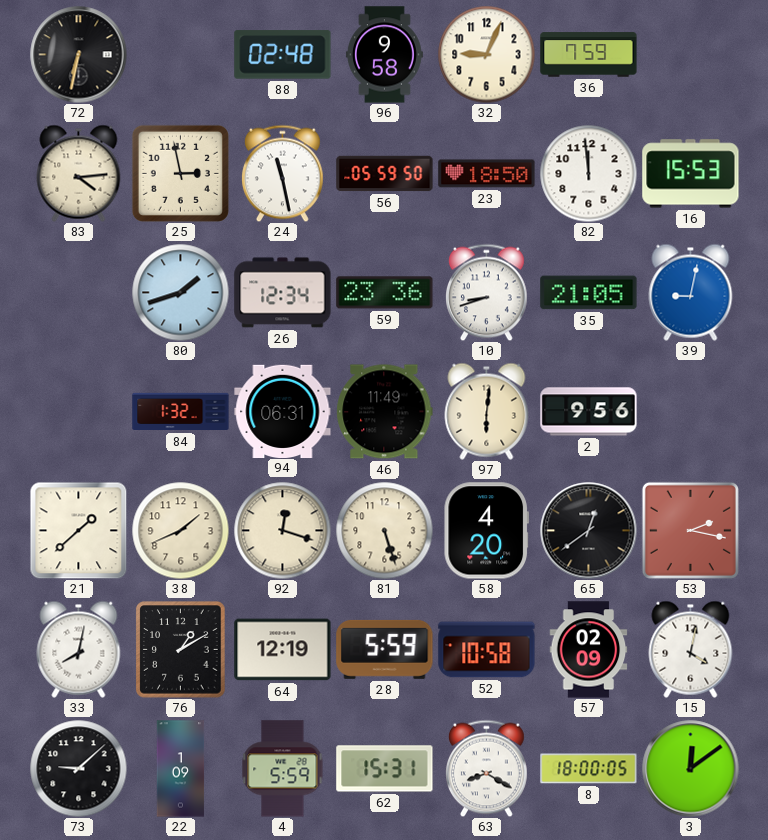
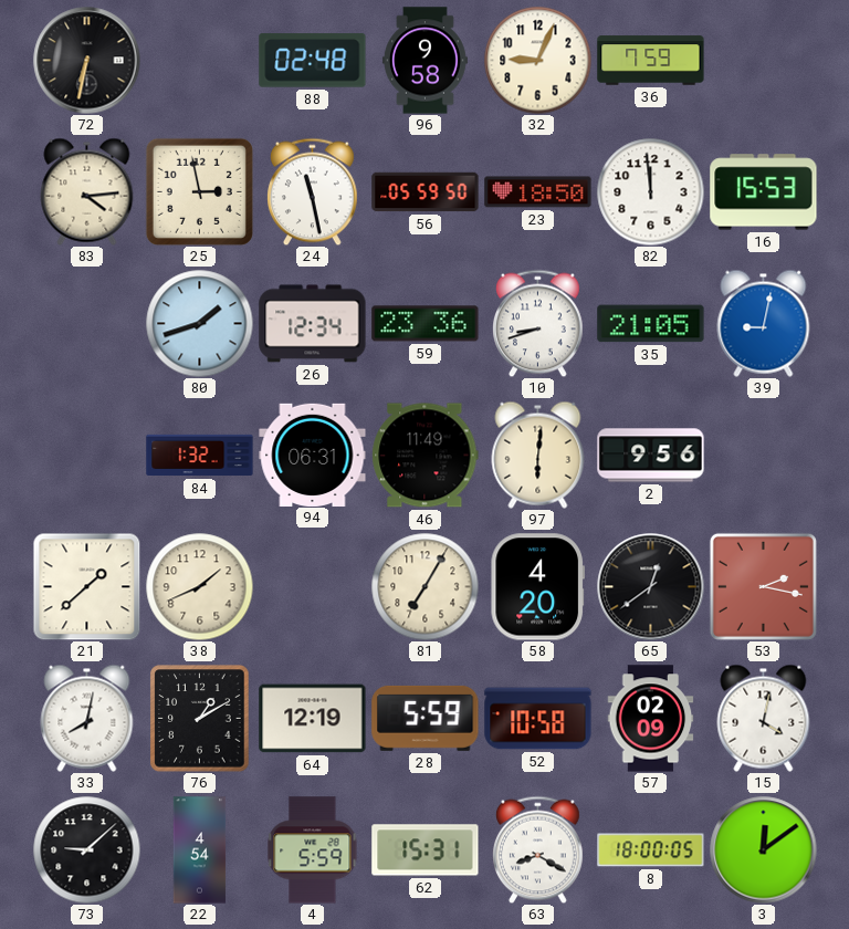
92: 12:18 -> none (282, 530)
81: 5:27 -> 7:05 (424, 586)
22: 1:09 -> 4:54 (200, 850)
